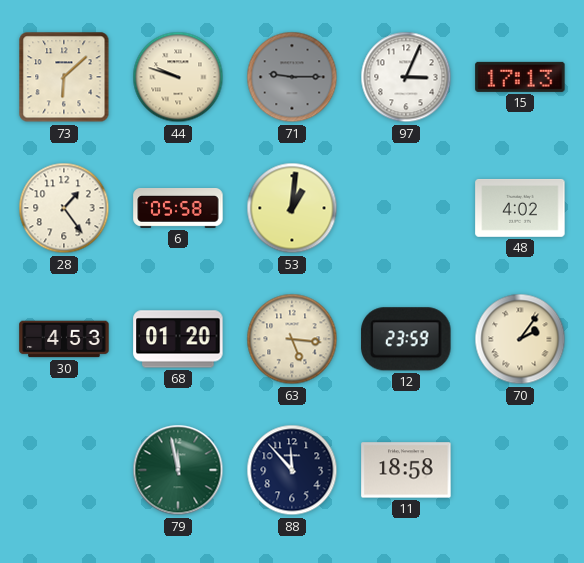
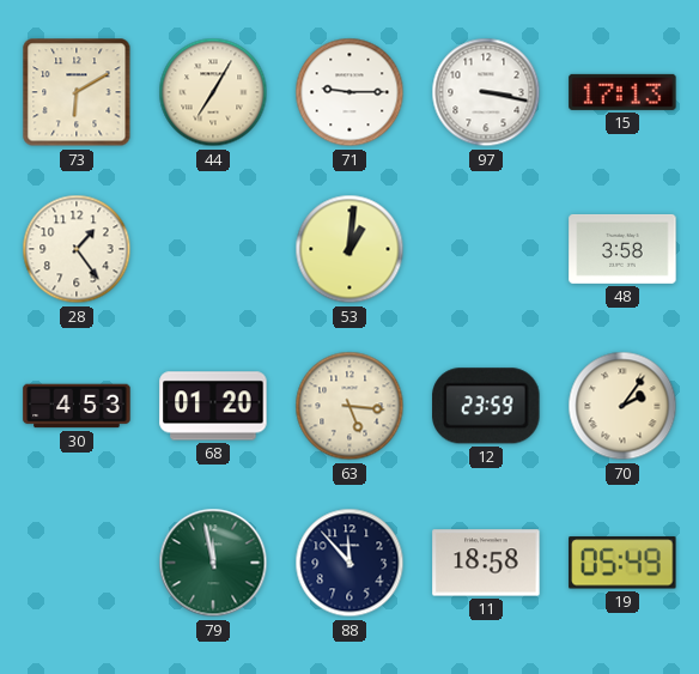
73: 6:08 -> 6:10 (77, 92)
44: 9:48 -> 7:05 (213, 92)
71 dial: grey -> white (349, 92)
97: 3:04 -> 3:17 (486, 92)
6: 05:58 -> none (178, 209)
48: 4:02 -> 3:58 (622, 249)
19: none -> 05:49 (622, 563)
